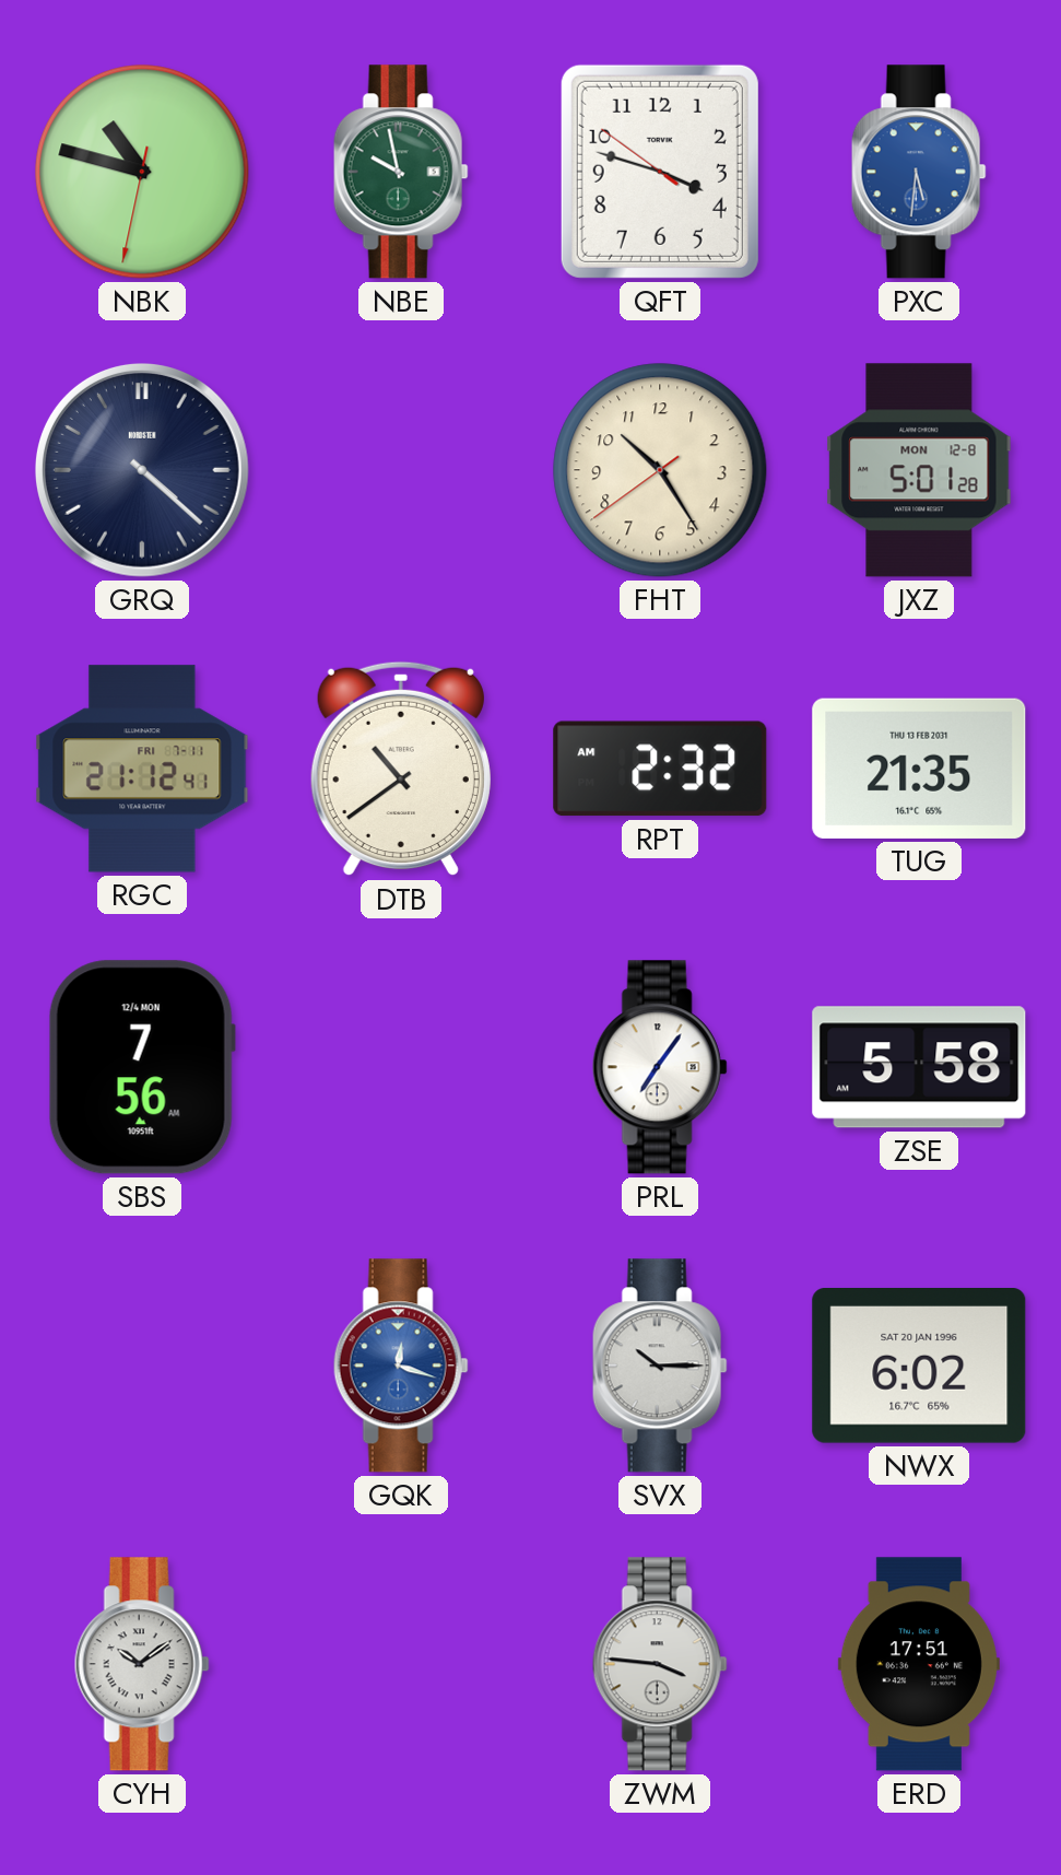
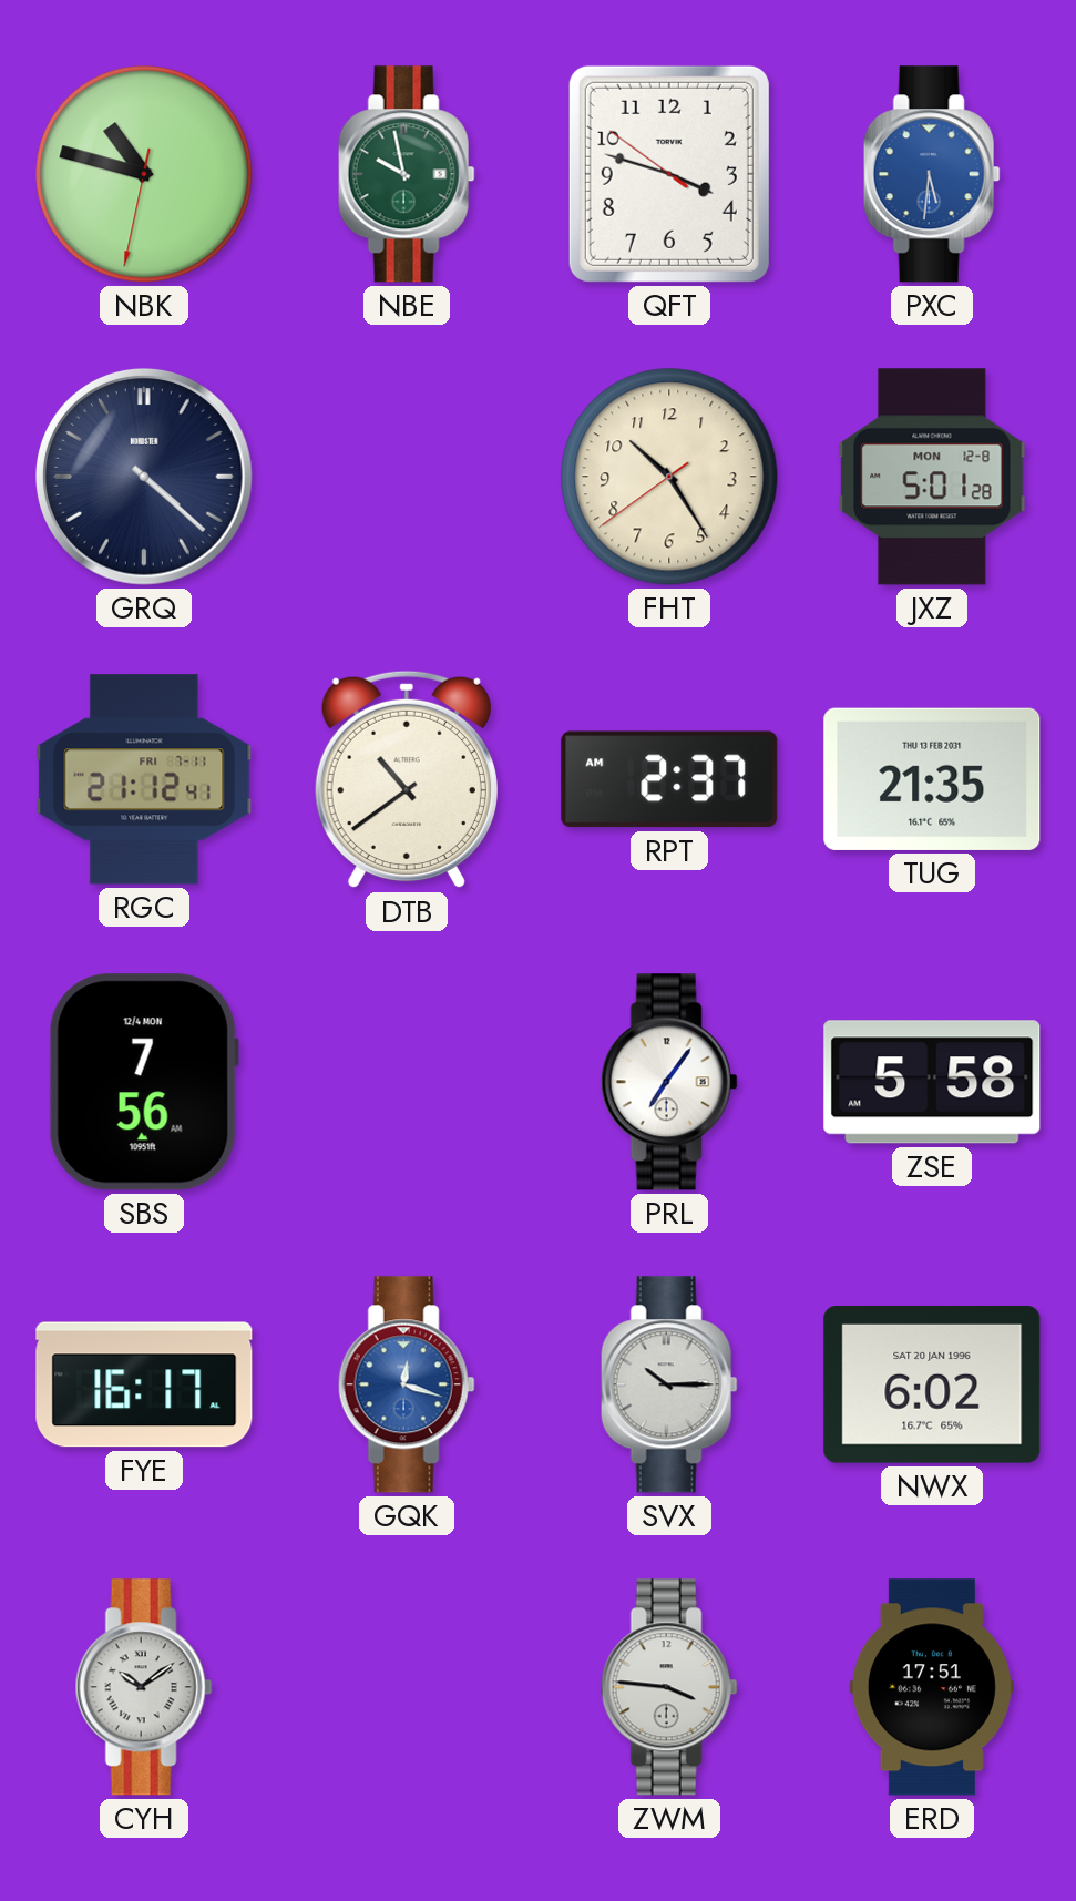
RPT: 2:32 -> 2:37 (669, 779)
FYE: none -> 16:17 (144, 1384)
